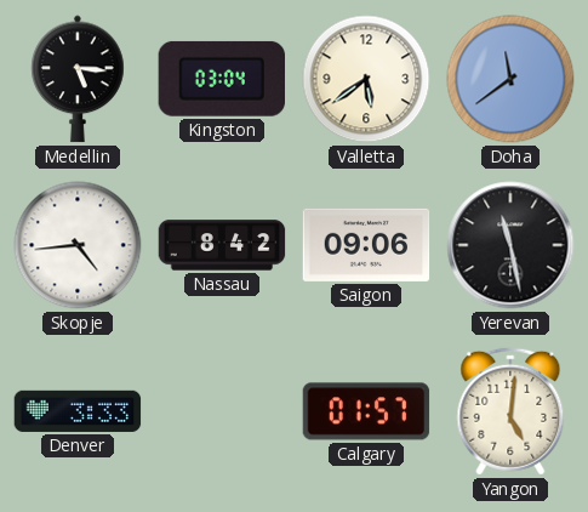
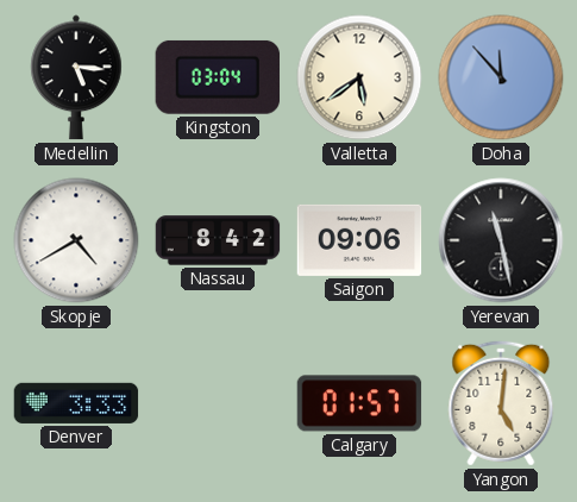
Doha: 11:39 -> 11:53 (501, 77)
Skopje: 4:44 -> 4:40 (76, 240)
